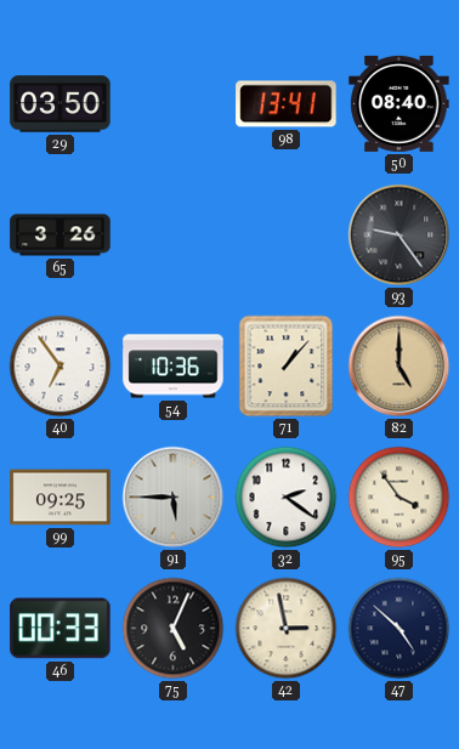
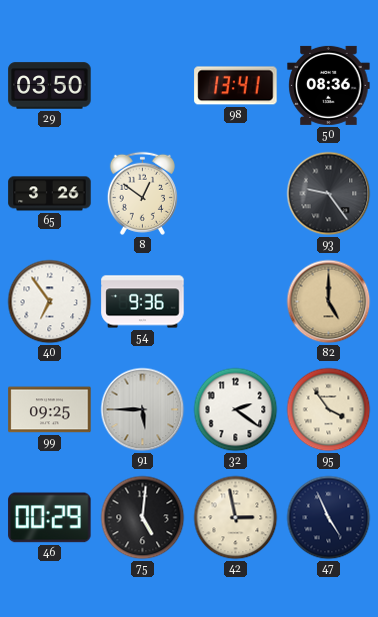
50: 08:40 -> 08:36 (329, 85)
8: none -> 12:51 (142, 193)
54: 10:36 -> 9:36 (143, 302)
71: 1:07 -> none (287, 367)
46: 00:33 -> 00:29 (50, 518)
75: 5:04 -> 5:01 (143, 518)
47: 4:52 -> 4:56 (329, 518)
